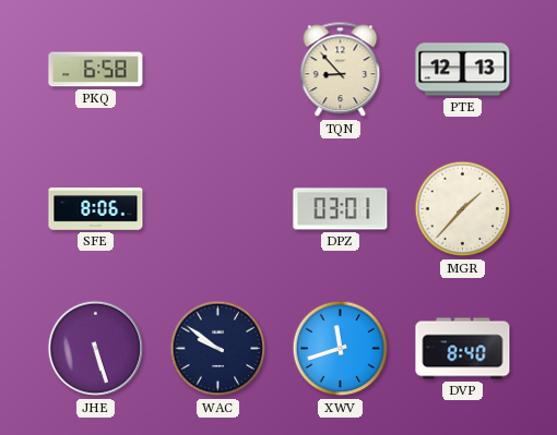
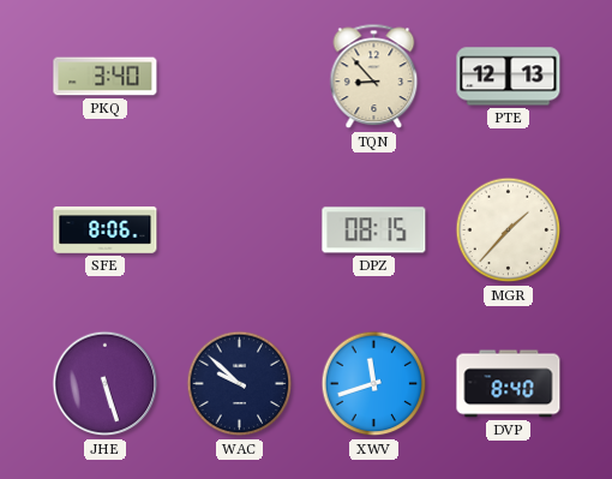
PKQ: 6:58 -> 3:40 (106, 77)
DPZ: 03:01 -> 08:15 (374, 230)
WAC: 9:51 -> 9:52 (240, 384)
